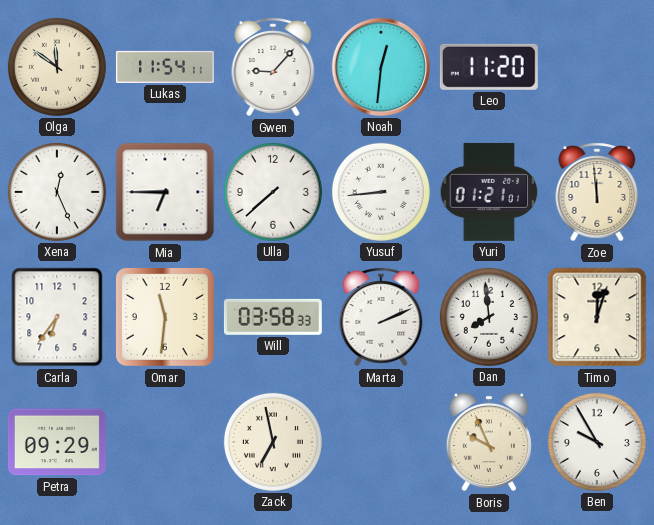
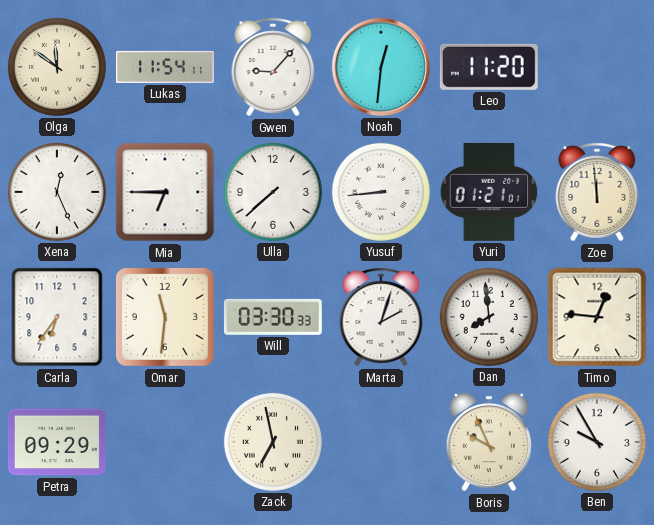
Will: 03:58 -> 03:30 (273, 317)
Marta: 2:11 -> 2:03 (381, 317)
Timo: 12:03 -> 12:46 (597, 317)
